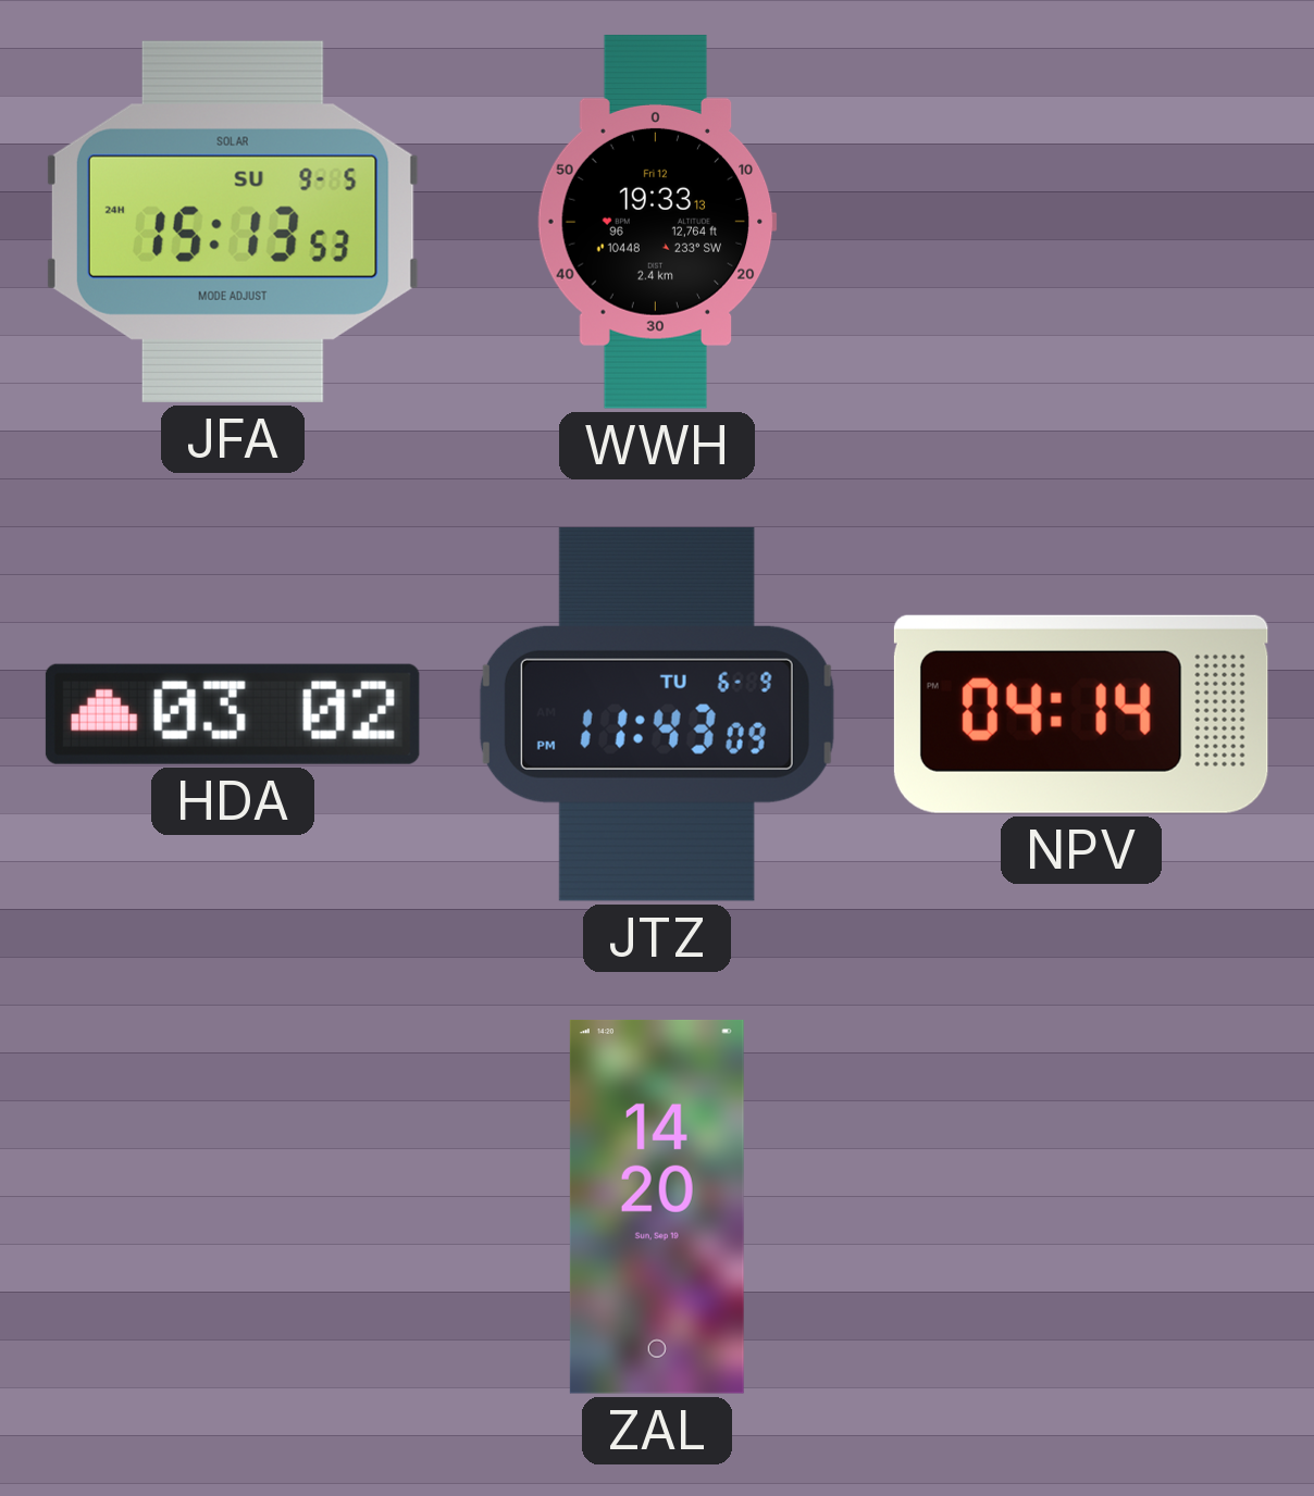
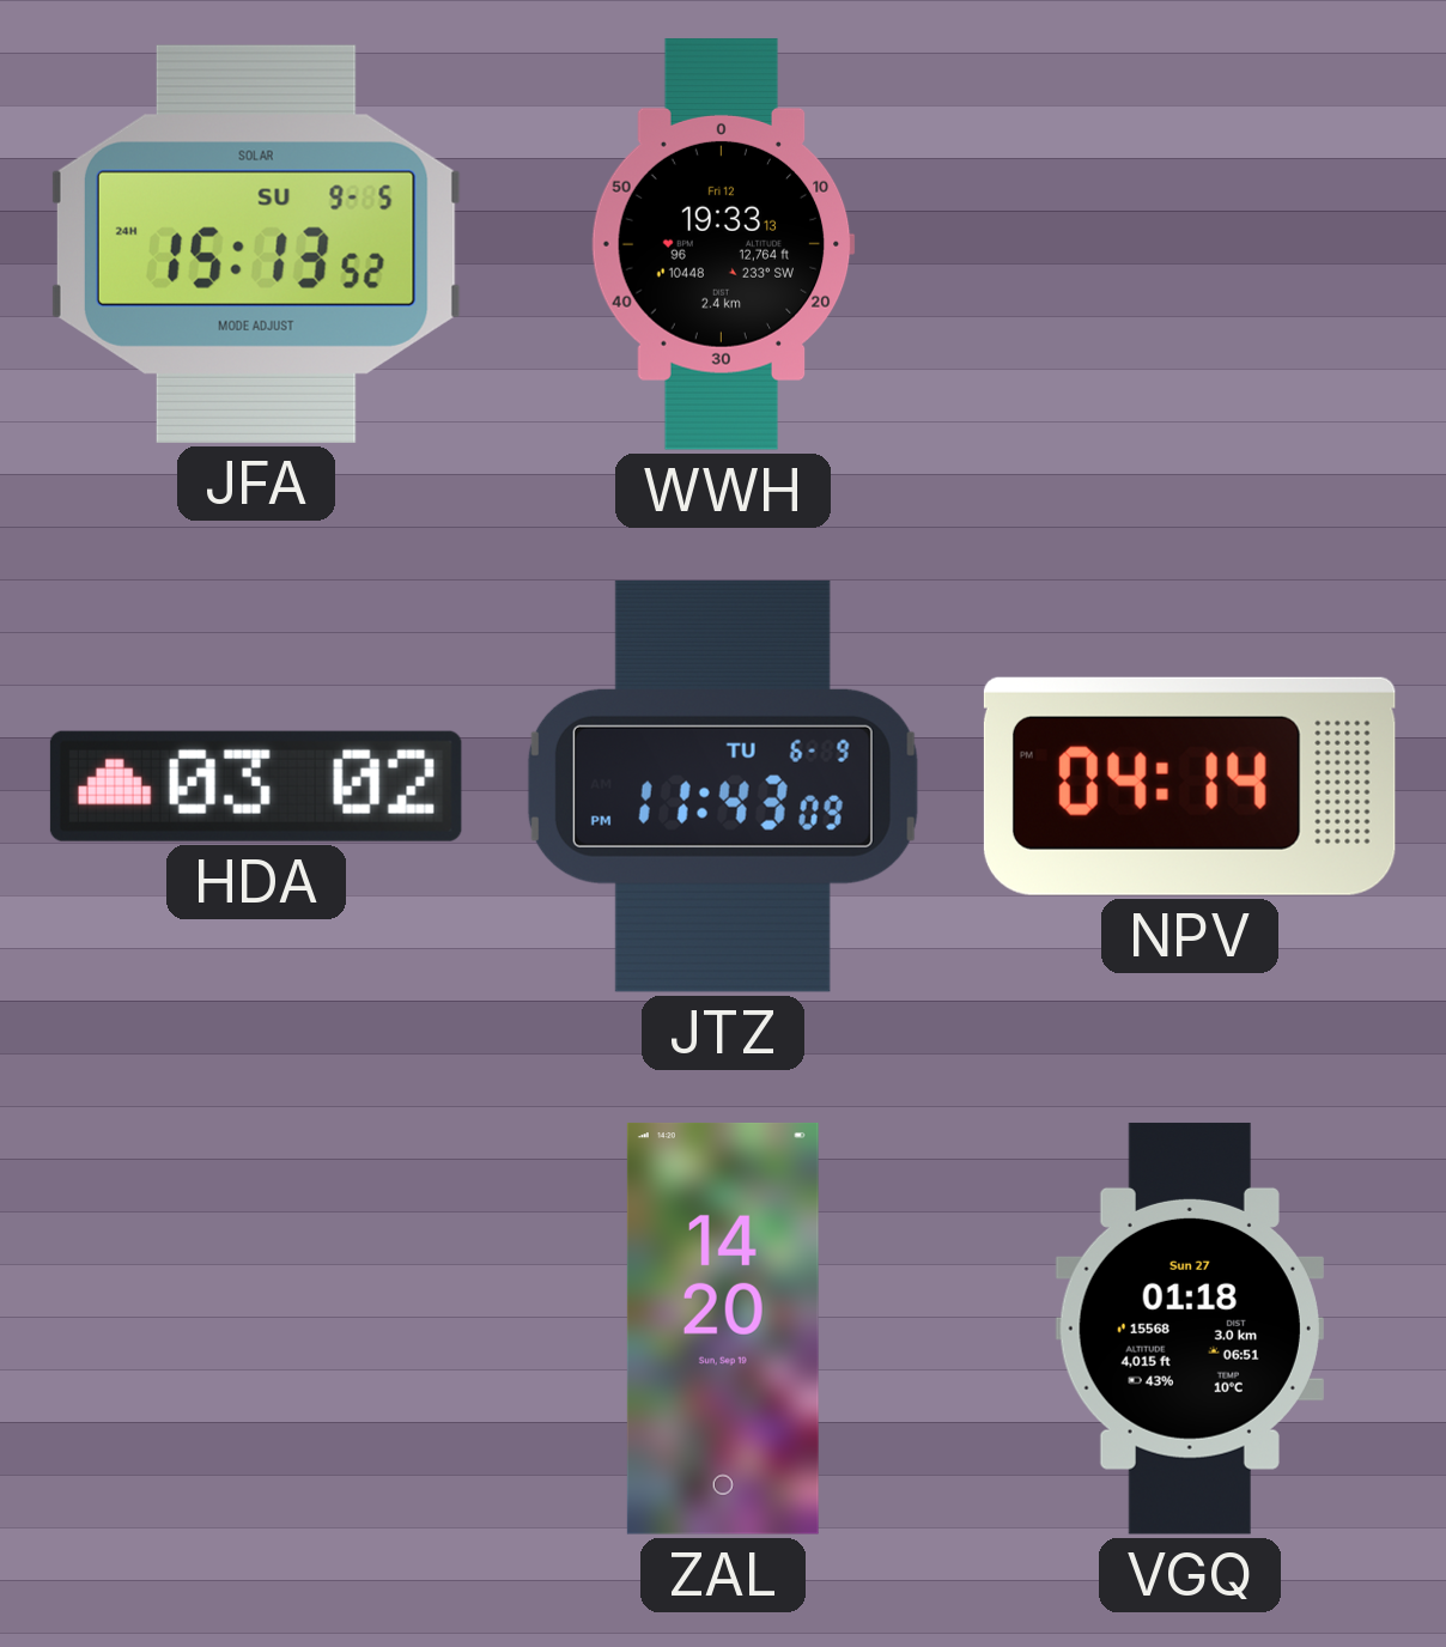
JFA: 15:13:53 -> 15:13:52 (256, 244)
VGQ: none -> 01:18 (1190, 1329)
